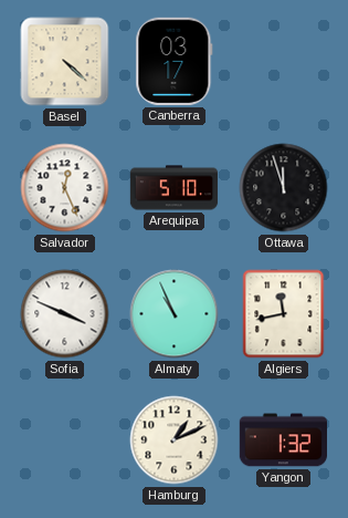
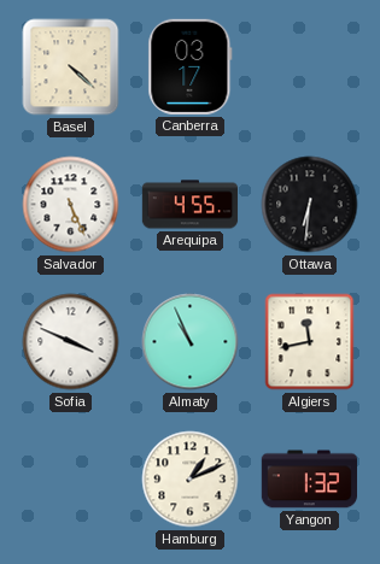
Salvador: 12:26 -> 5:26 (71, 205)
Arequipa: 5:10 -> 4:55 (191, 205)
Ottawa: 11:57 -> 6:31 (310, 205)
